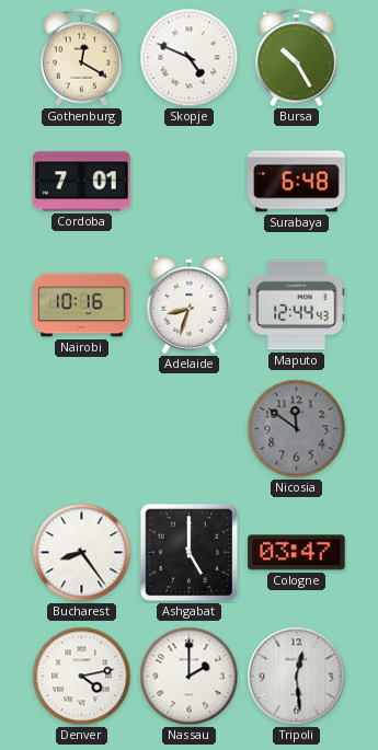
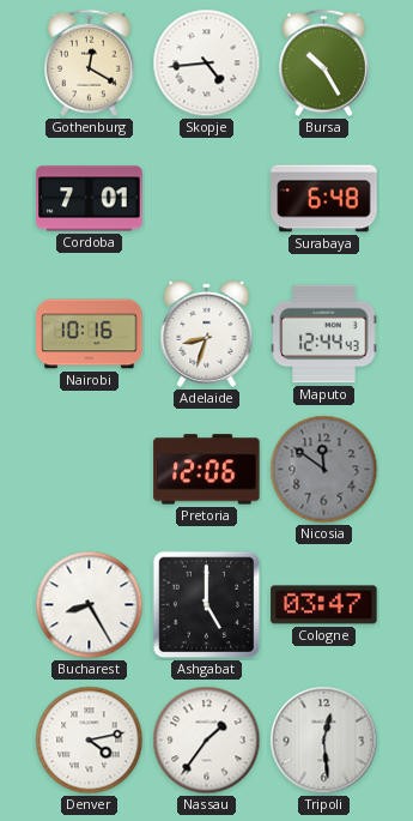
Skopje: 4:49 -> 4:44 (207, 64)
Pretoria: none -> 12:06 (207, 470)
Bucharest: 8:24 -> 8:25 (90, 605)
Nassau: 2:00 -> 1:36 (207, 741)
